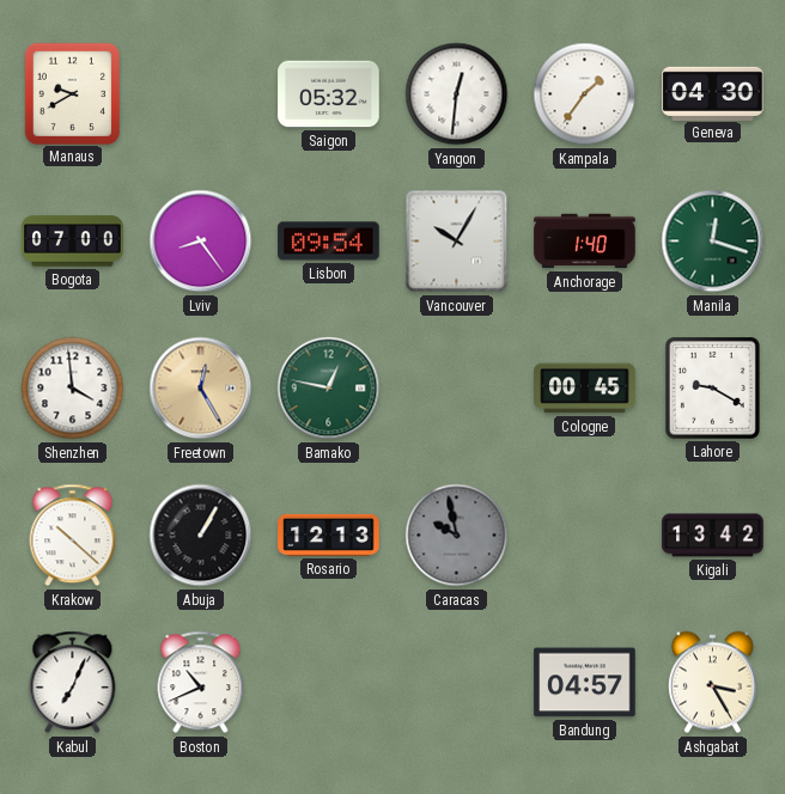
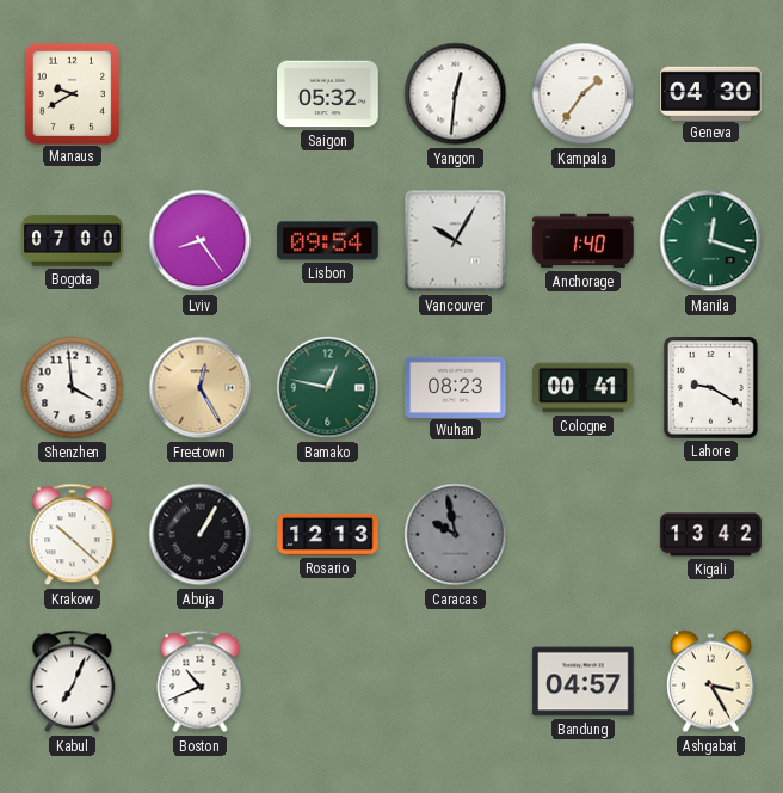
Wuhan: none -> 08:23 (456, 387)
Cologne: 00:45 -> 00:41 (584, 388)
